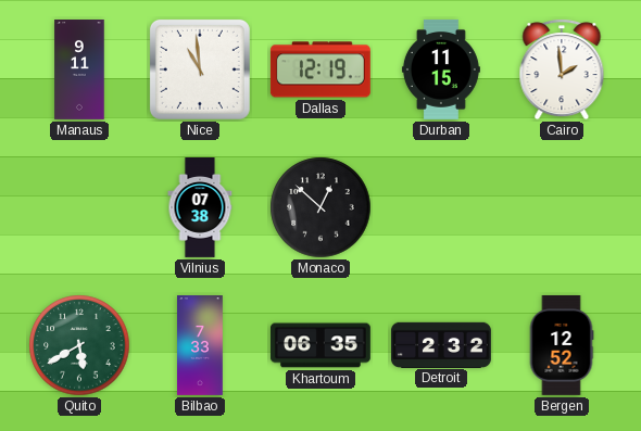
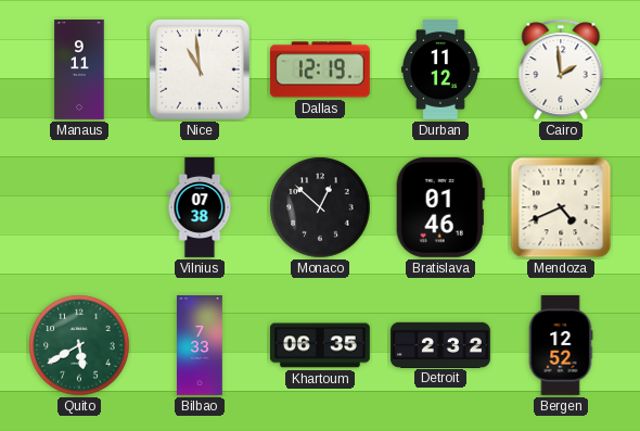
Durban: 11:15 -> 11:12 (440, 69)
Bratislava: none -> 01:46 (440, 207)
Mendoza: none -> 4:41 (561, 207)
